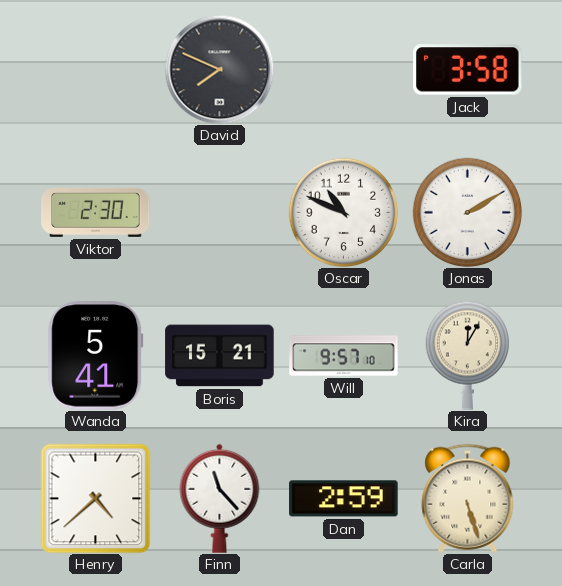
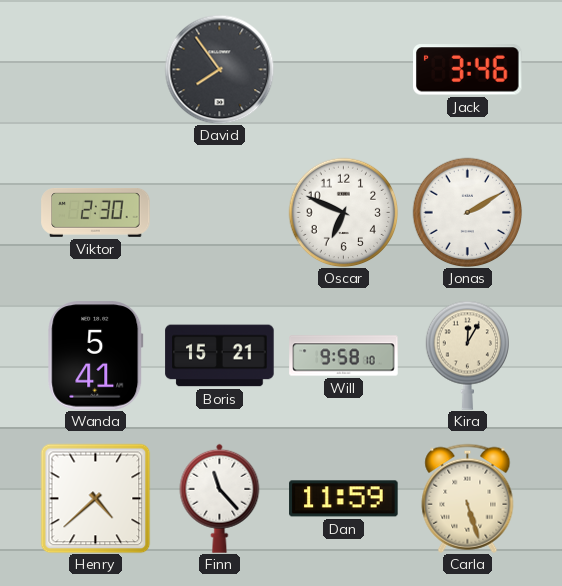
David: 7:49 -> 7:54 (219, 69)
Jack: 3:58 -> 3:46 (468, 70)
Oscar: 10:49 -> 6:49 (343, 212)
Will: 9:57 -> 9:58 (344, 356)
Dan: 2:59 -> 11:59 (344, 499)
